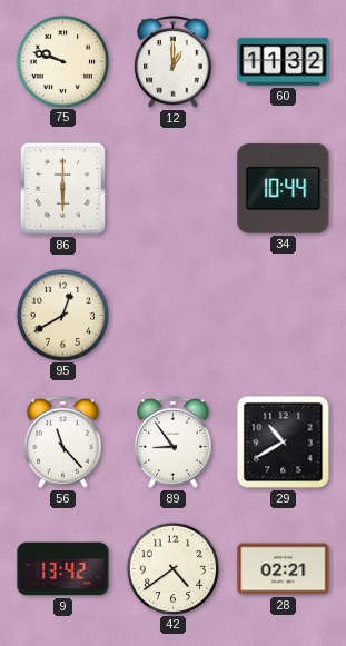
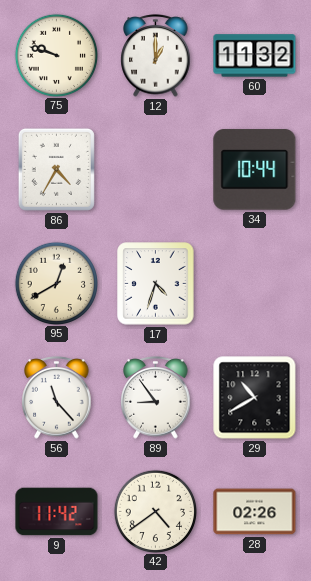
86: 6:00 -> 4:35 (56, 169)
17: none -> 4:33 (156, 284)
9: 13:42 -> 11:42 (57, 512)
28: 02:21 -> 02:26 (255, 512)
